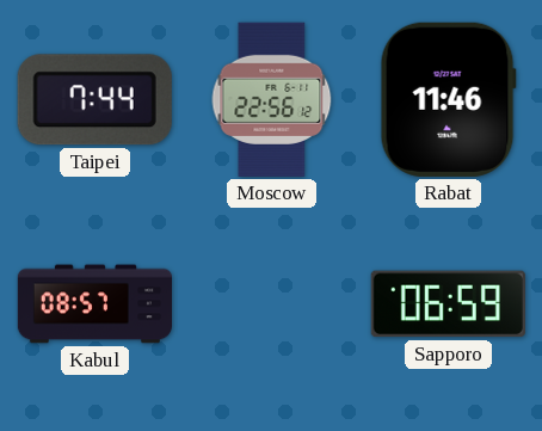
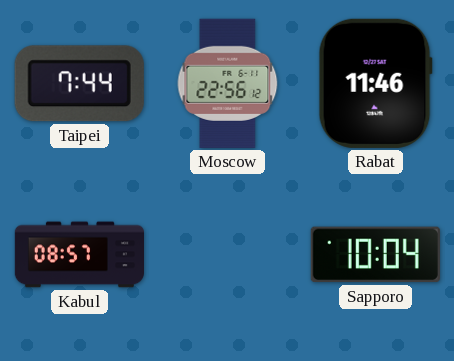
Sapporo: 06:59 -> 10:04 (375, 255)
